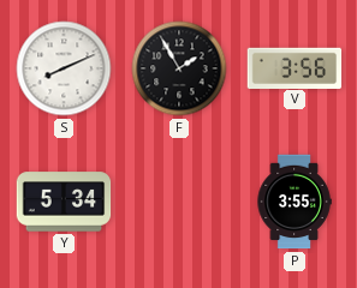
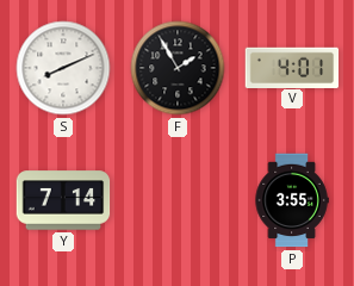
V: 3:56 -> 4:01 (292, 67)
Y: 5:34 -> 7:14 (63, 200)
